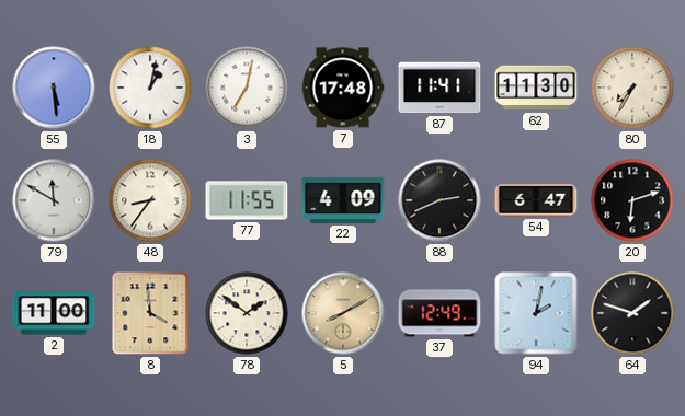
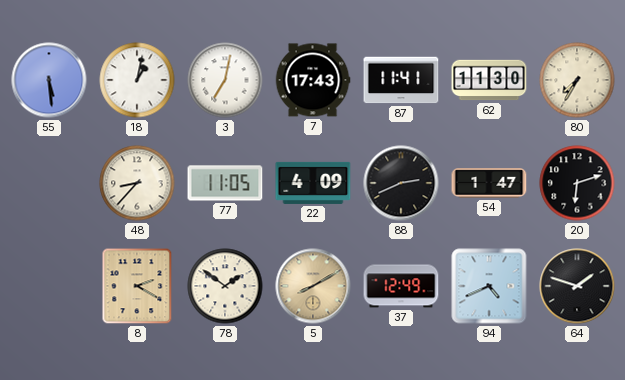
7: 17:48 -> 17:43 (313, 80)
79: 11:50 -> none (54, 200)
48: 8:36 -> 8:37 (137, 183)
77: 11:55 -> 11:05 (225, 183)
54: 6:47 -> 1:47 (489, 183)
2: 11:00 -> none (54, 313)
8: 3:59 -> 2:20 (137, 286)
94: 2:02 -> 4:41 (489, 286)
